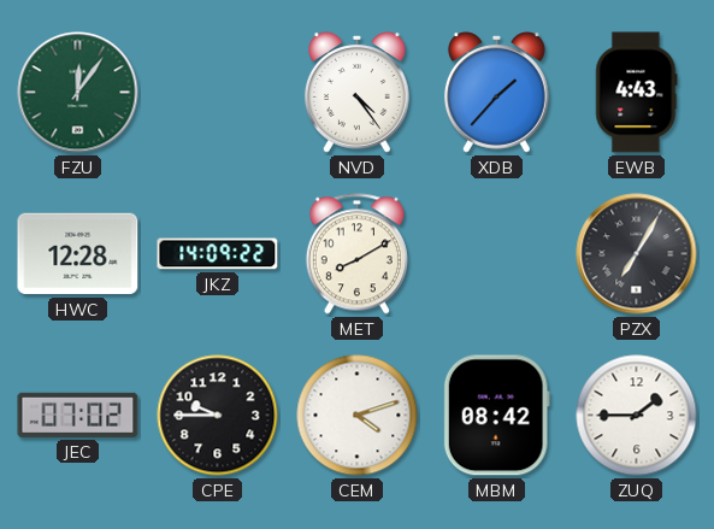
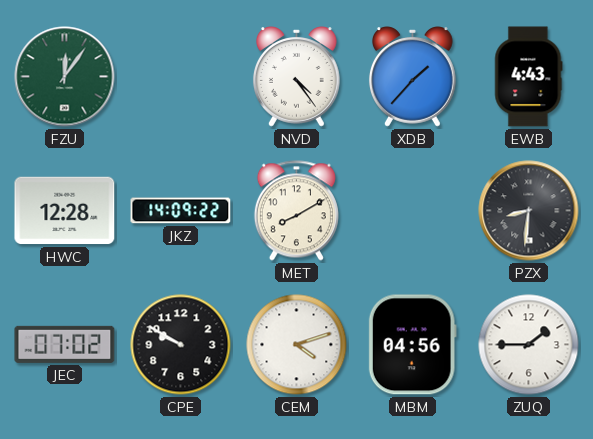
PZX: 7:05 -> 8:31 (529, 211)
CPE: 9:45 -> 9:50 (181, 345)
MBM: 08:42 -> 04:56 (412, 345)
